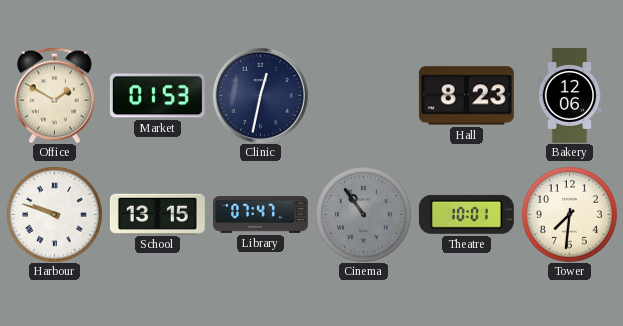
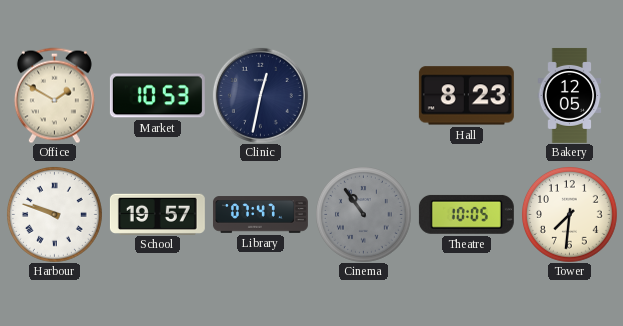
Market: 01:53 -> 10:53 (157, 96)
Bakery: 12:06 -> 12:05 (570, 95)
School: 13:15 -> 19:57 (157, 214)
Theatre: 10:01 -> 10:05 (466, 214)
